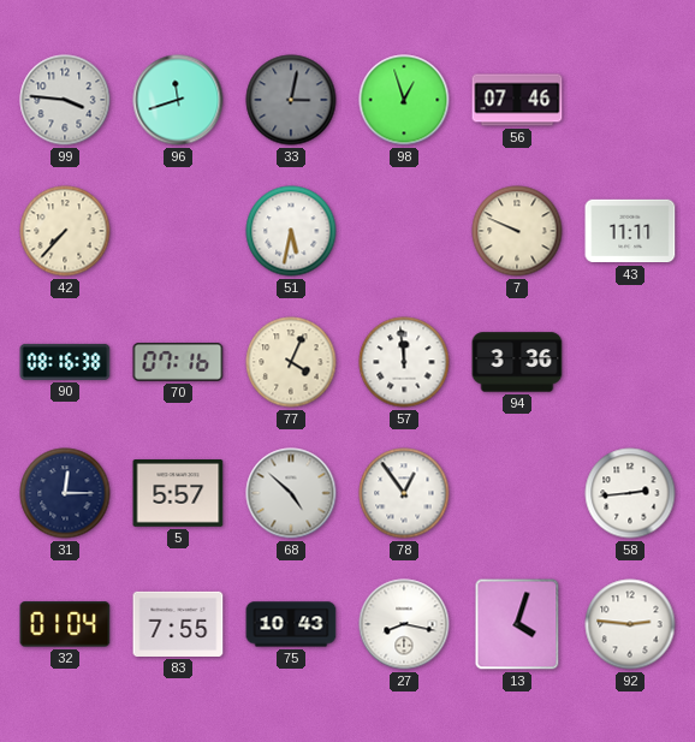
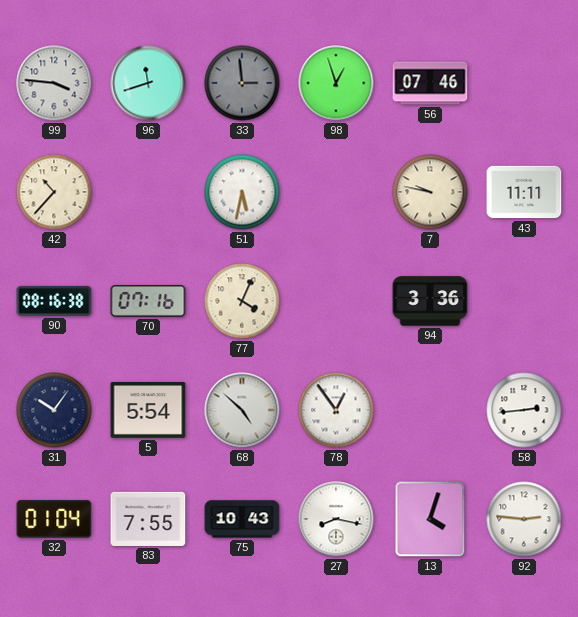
33: 3:02 -> 2:59 (242, 83)
42: 7:37 -> 10:37 (54, 192)
7: 9:49 -> 9:47 (430, 192)
57: 11:59 -> none (404, 362)
31: 12:15 -> 10:06 (54, 410)
5: 5:57 -> 5:54 (148, 411)
